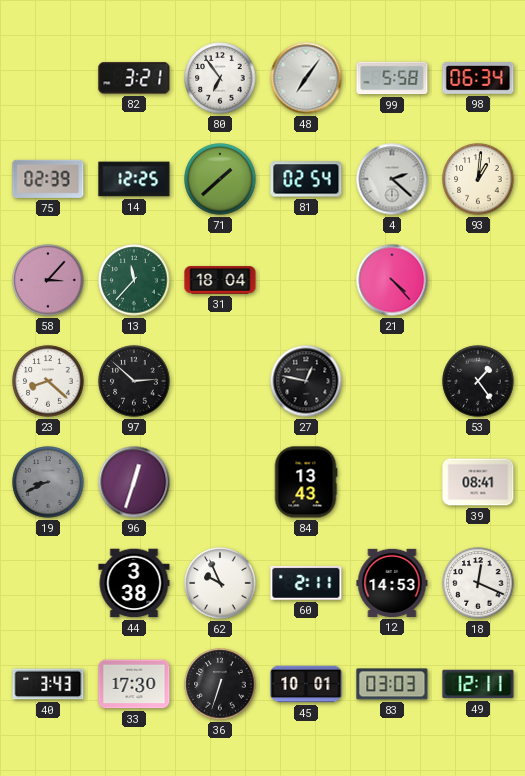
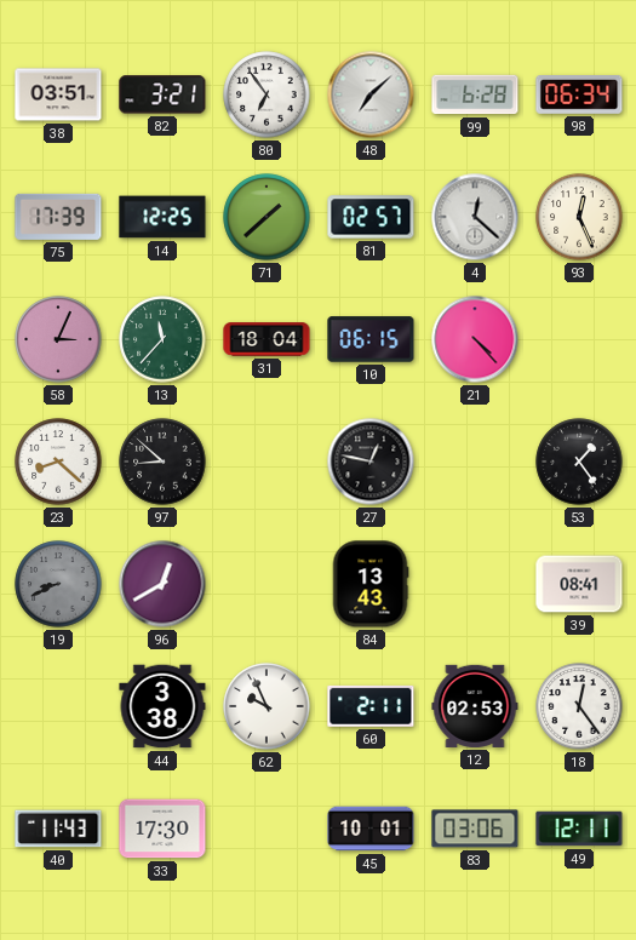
38: none -> 03:51 (58, 94)
48: 7:06 -> 7:08 (371, 94)
99: 5:58 -> 6:28 (475, 94)
75: 02:39 -> 17:39 (58, 217)
81: 02:54 -> 02:57 (371, 217)
4: 2:22 -> 12:22 (475, 217)
93: 1:01 -> 12:26 (579, 217)
58: 3:07 -> 3:04 (58, 339)
10: none -> 06:15 (371, 339)
97: 2:52 -> 8:52 (162, 462)
96: 12:33 -> 12:40 (162, 584)
12: 14:53 -> 02:53 (475, 706)
18: 12:19 -> 12:24 (579, 706)
40: 3:43 -> 11:43 (58, 829)
36: 6:33 -> none (220, 684)
83: 03:03 -> 03:06 (475, 829)
